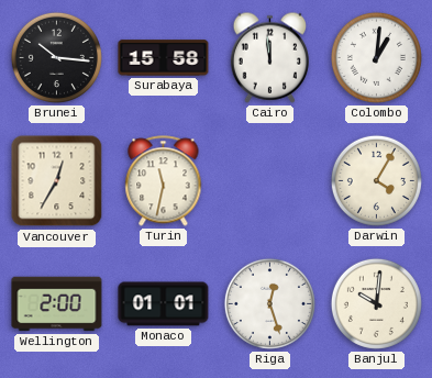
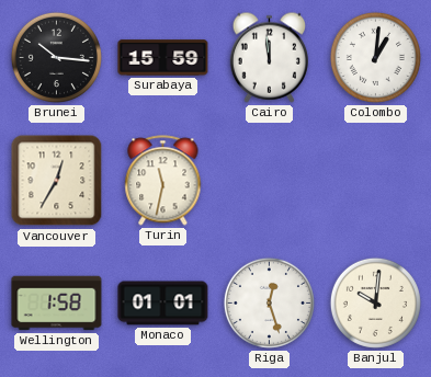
Surabaya: 15:58 -> 15:59 (163, 58)
Darwin: 4:05 -> none (376, 180)
Wellington: 2:00 -> 1:58 (57, 304)
